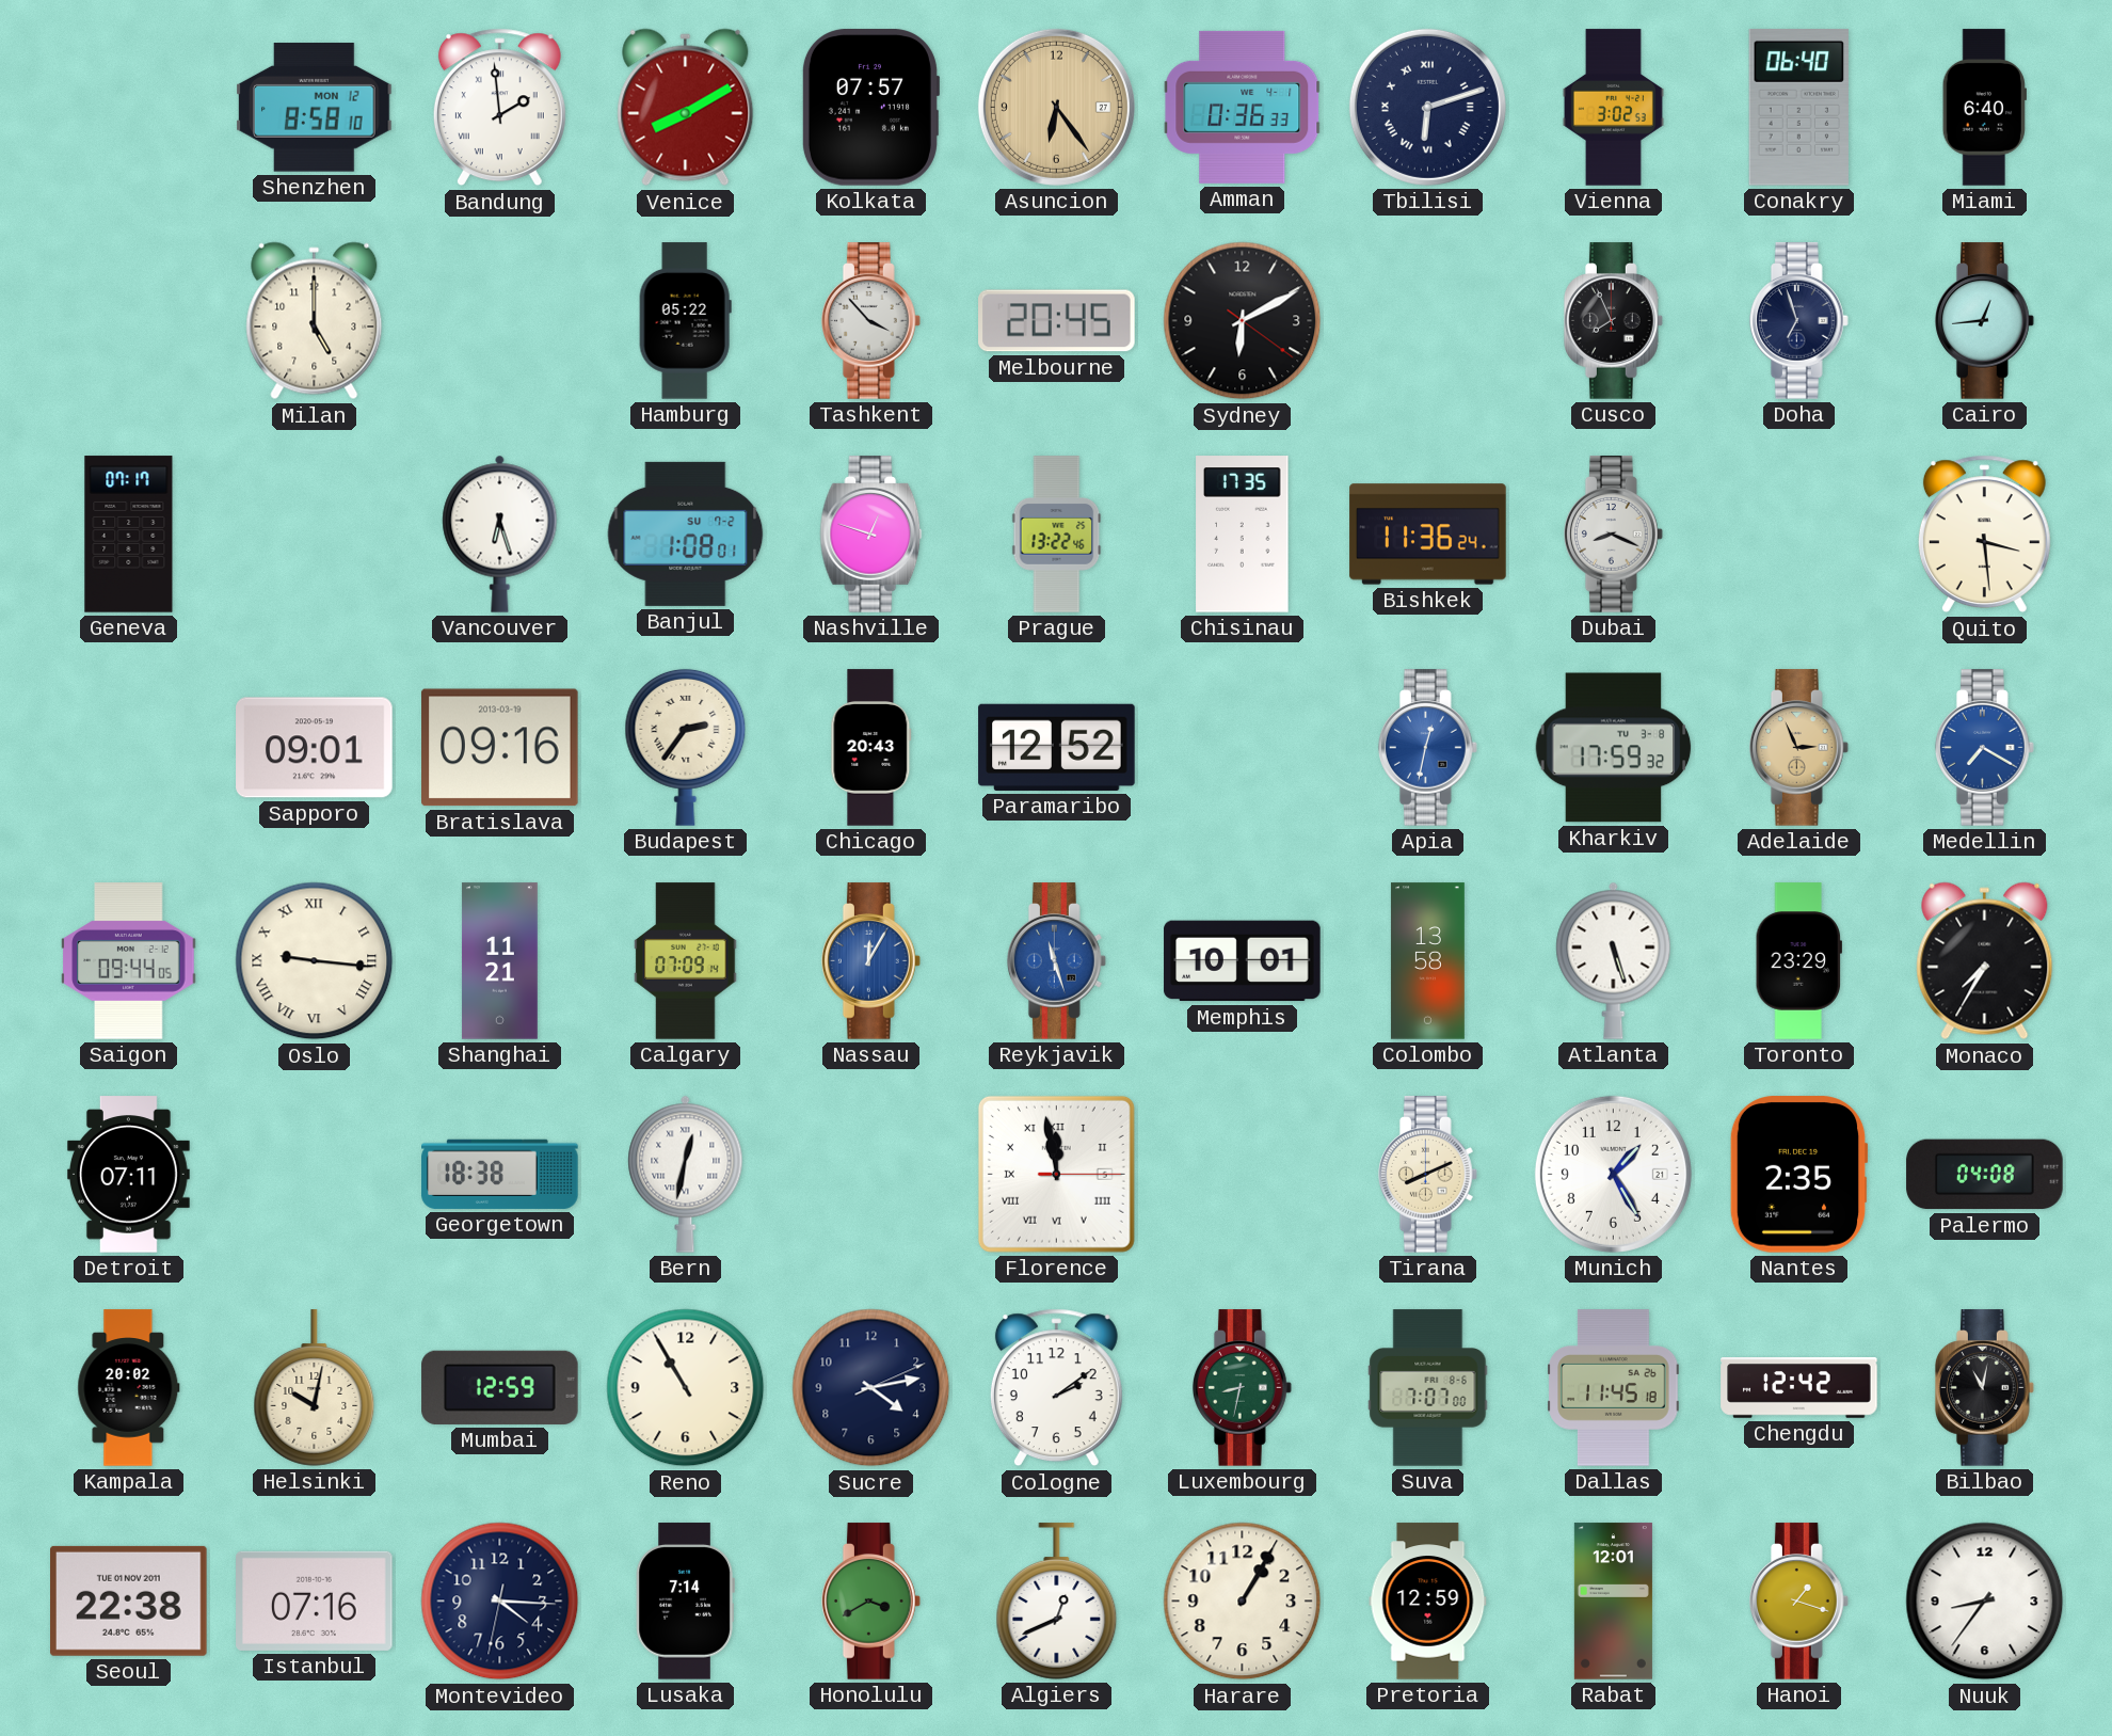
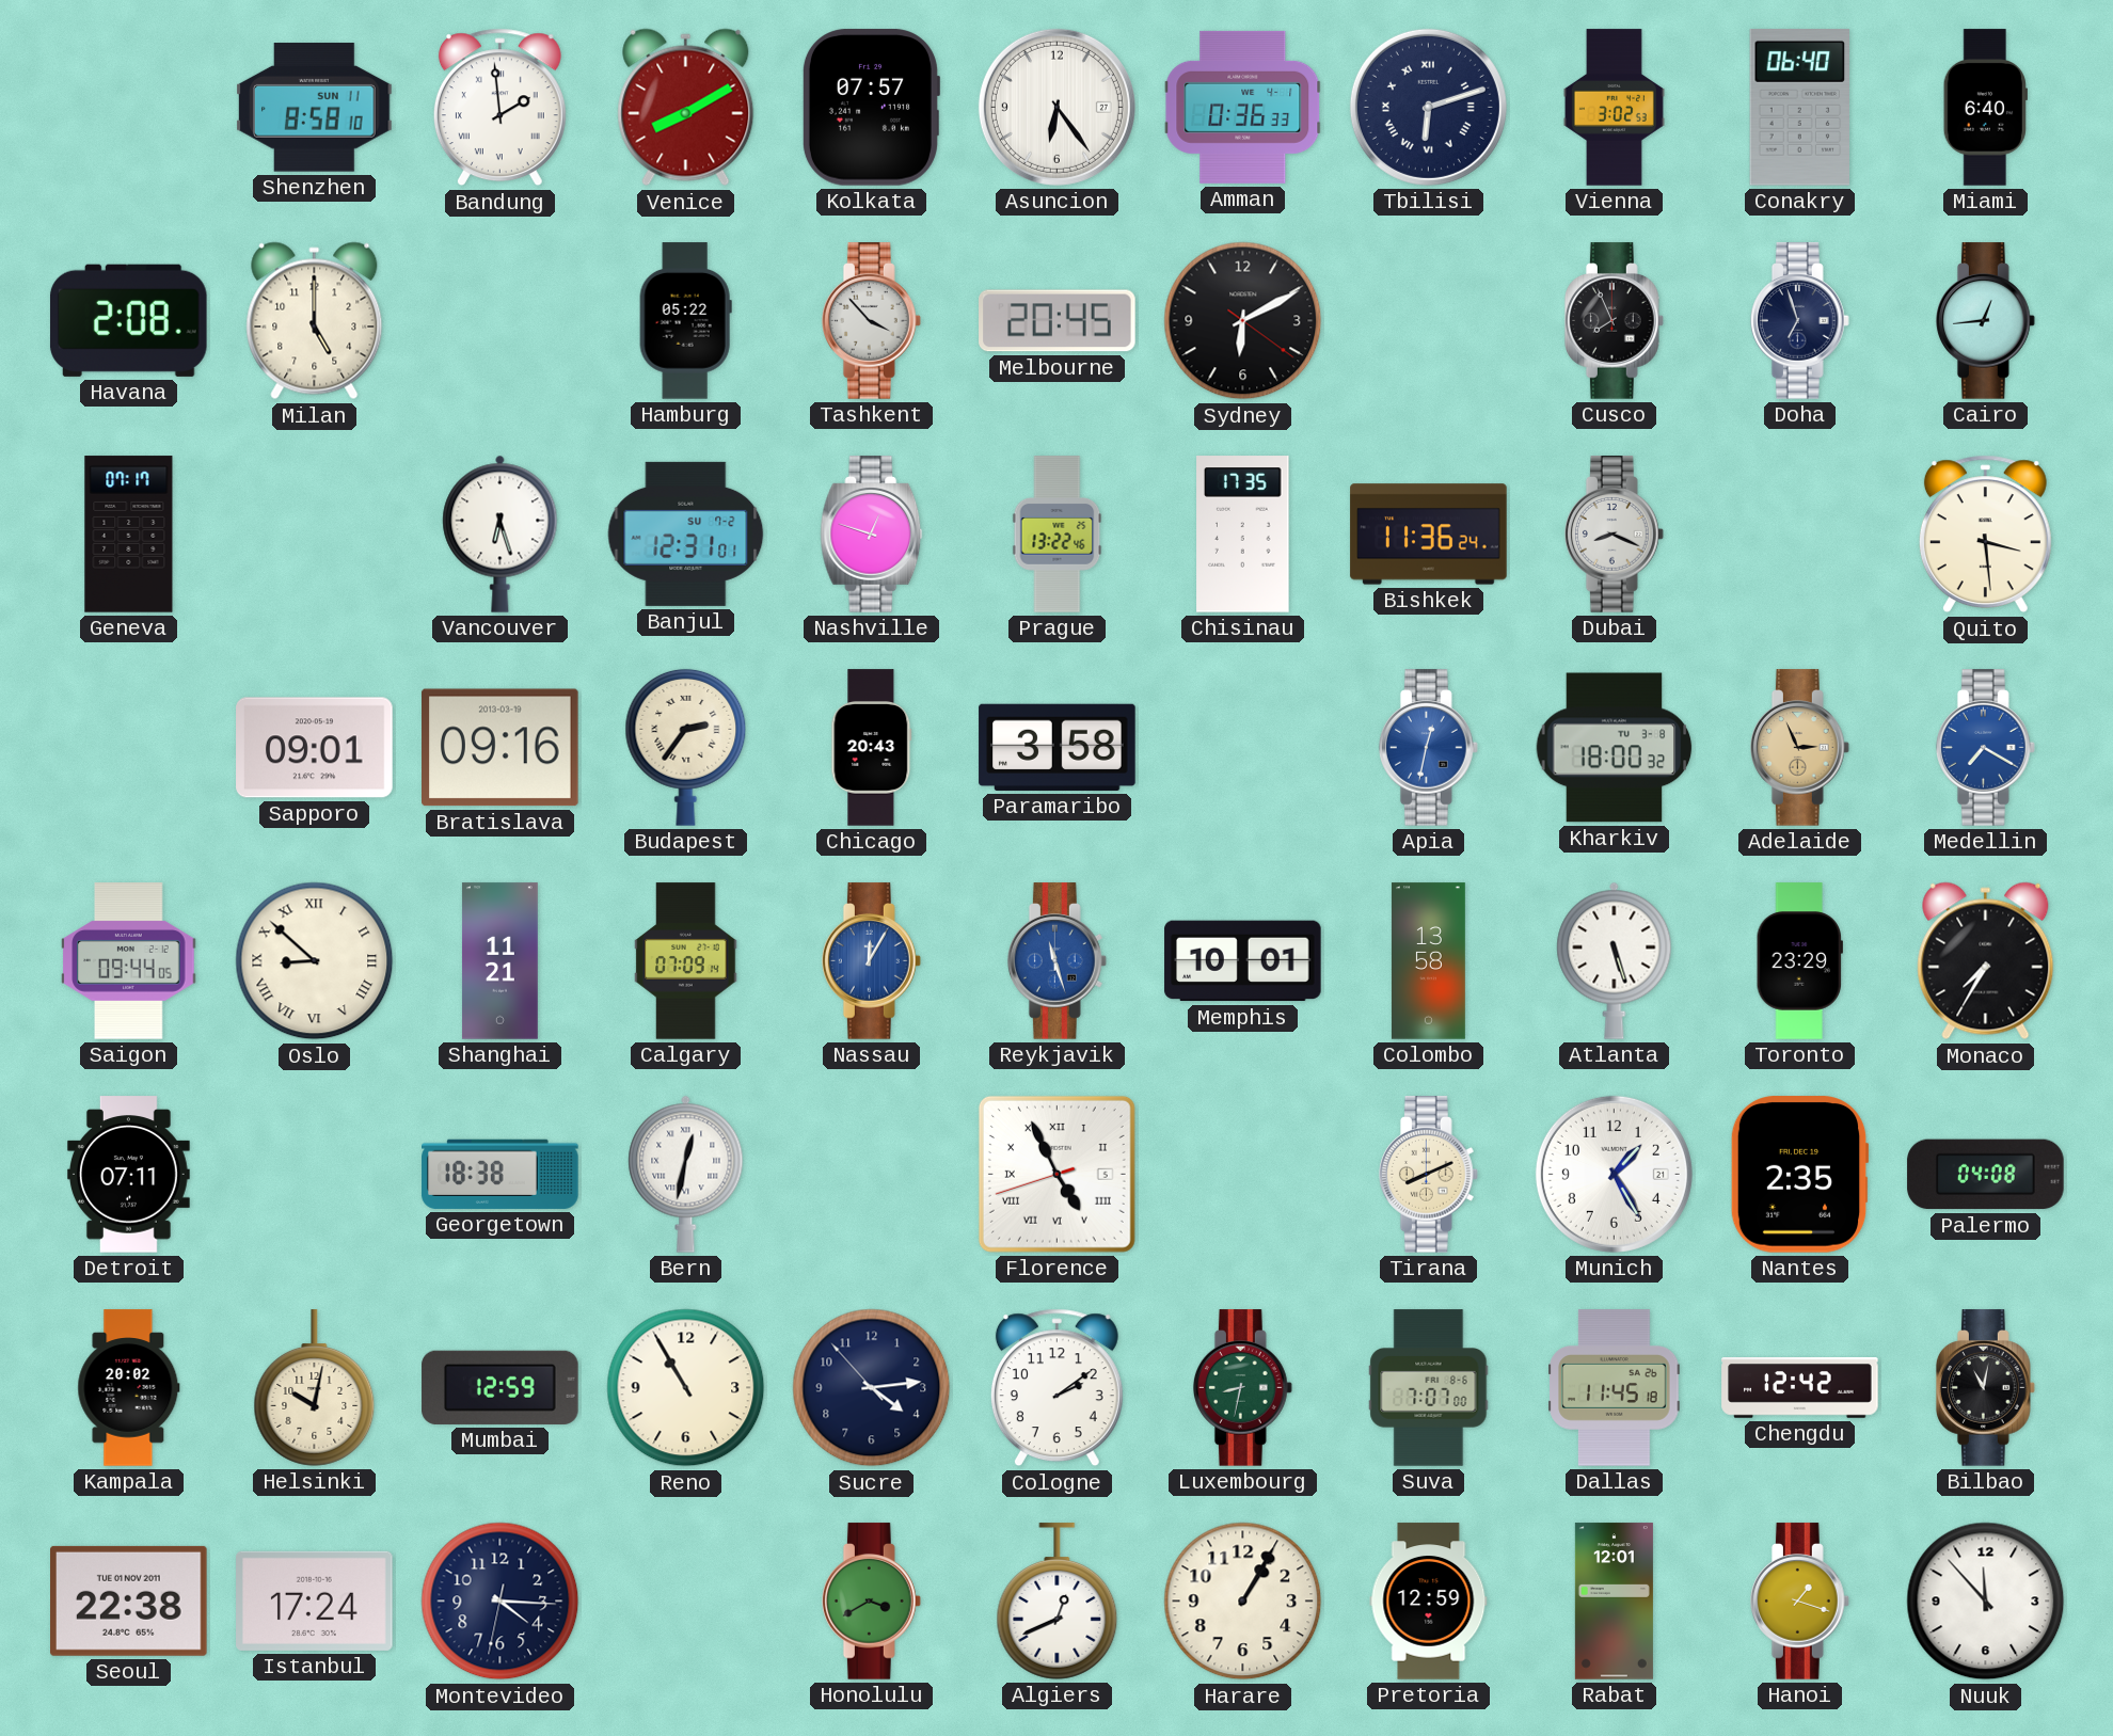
Shenzhen date: MON 12 -> SUN 11 (315, 108)
Asuncion dial: champagne -> white (1056, 107)
Havana: none -> 2:08 (128, 320)
Banjul: 1:08 -> 12:31 (686, 533)
Paramaribo: 12:52 -> 3:58 (1058, 747)
Kharkiv: 17:59 -> 18:00 (1615, 748)
Oslo: 9:16 -> 8:52 (315, 961)
Florence: 11:58 -> 4:55 (1056, 1174)
Sucre: 4:13:11 -> 4:13:53 (872, 1388)
Istanbul: 07:16 -> 17:24 (315, 1600)
Lusaka: 7:14 -> none (685, 1602)
Nuuk: 8:36 -> 11:53 (1986, 1602)
